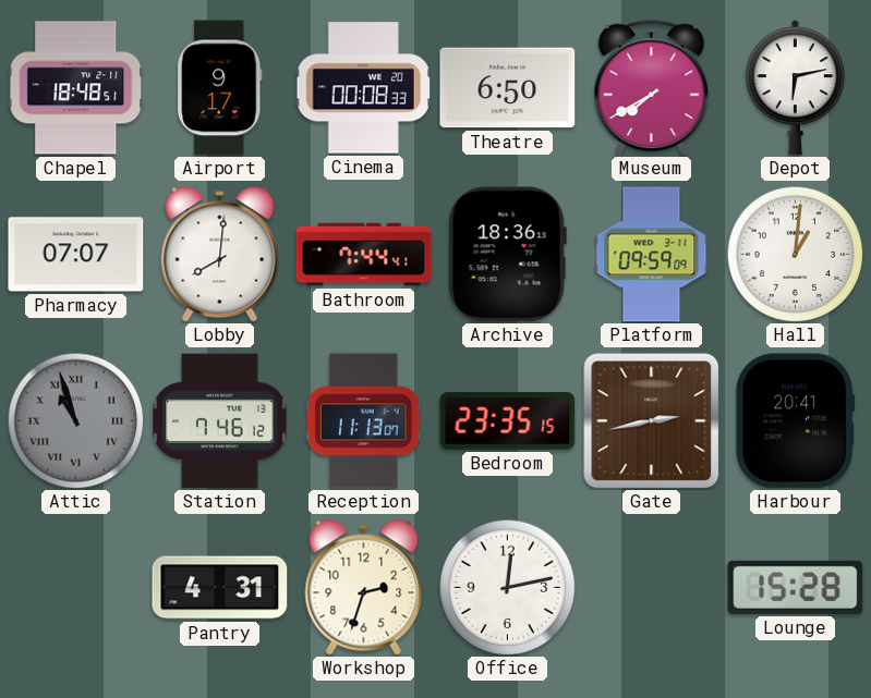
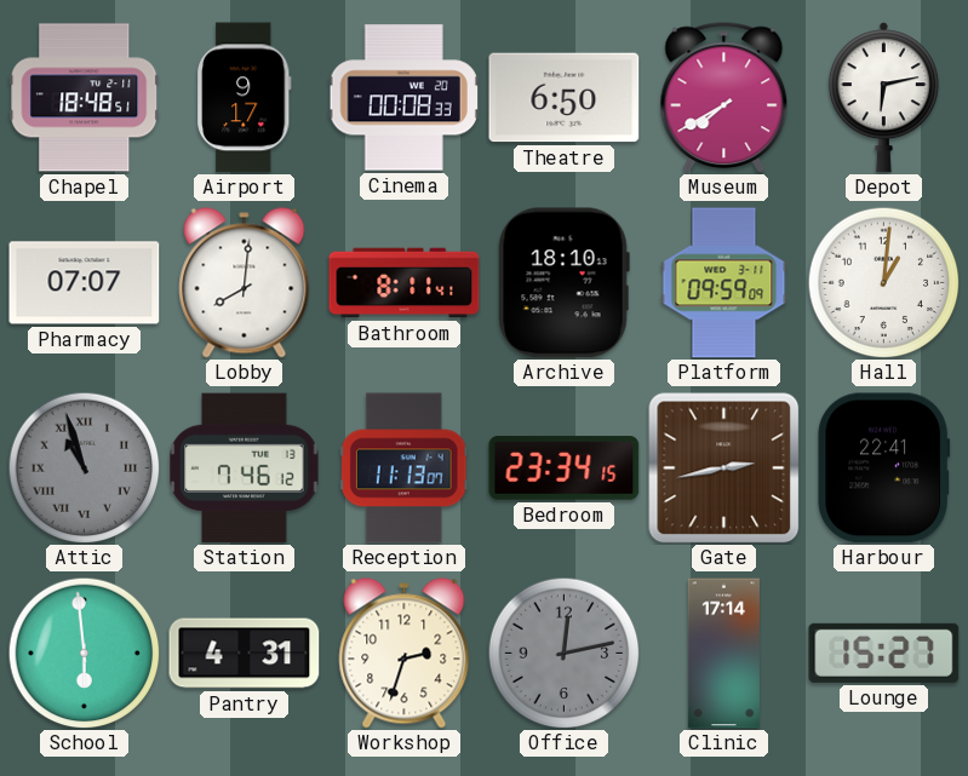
Bathroom: 7:44 -> 8:11 (405, 283)
Archive: 18:36 -> 18:10 (563, 283)
Bedroom: 23:35 -> 23:34 (565, 469)
Harbour: 20:41 -> 22:41 (884, 469)
School: none -> 5:59 (84, 653)
Office dial: white -> grey (563, 653)
Clinic: none -> 17:14 (723, 654)
Lounge: 15:28 -> 15:27 (884, 653)
